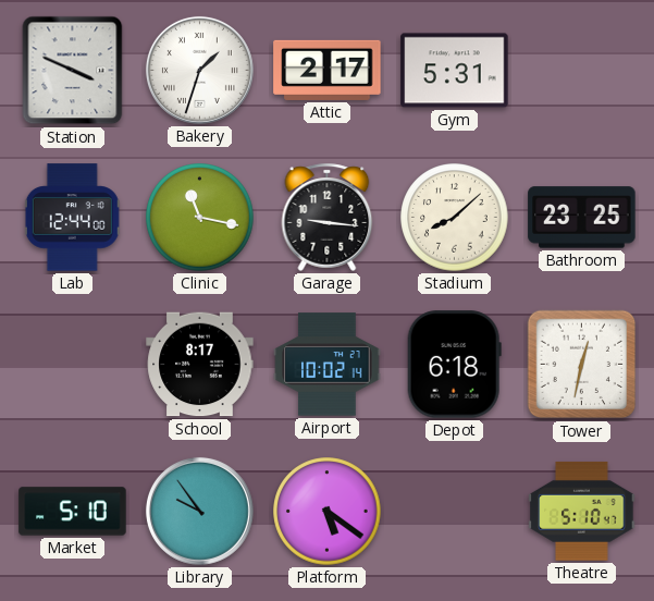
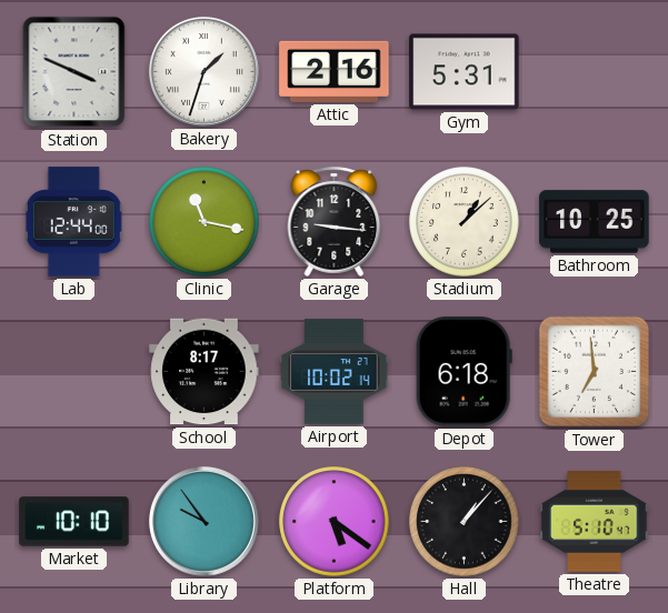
Attic: 2:17 -> 2:16 (335, 71)
Stadium: 8:08 -> 1:08 (465, 222)
Bathroom: 23:25 -> 10:25 (595, 222)
Tower: 12:32 -> 6:59 (595, 372)
Market: 5:10 -> 10:10 (74, 522)
Hall: none -> 1:07 (465, 522)
